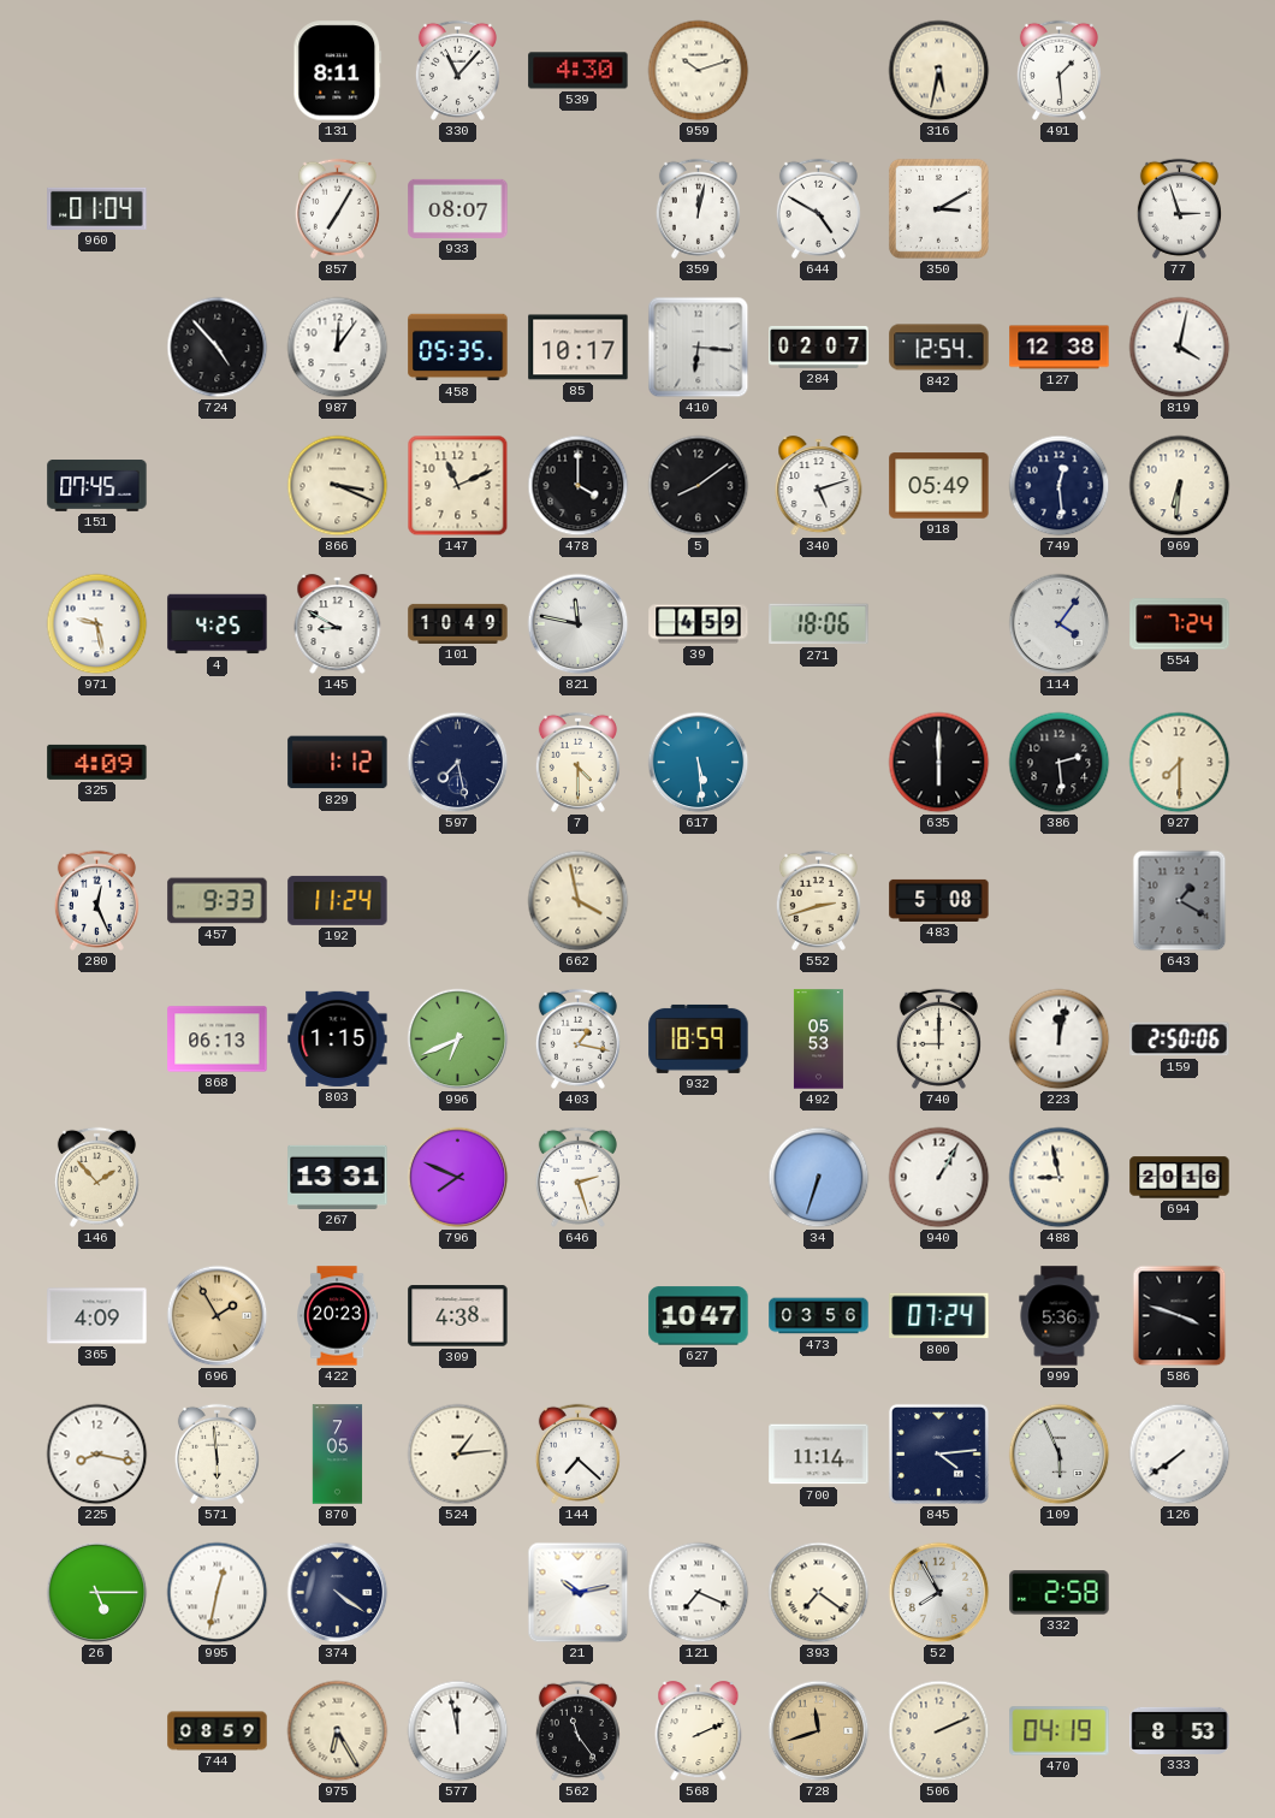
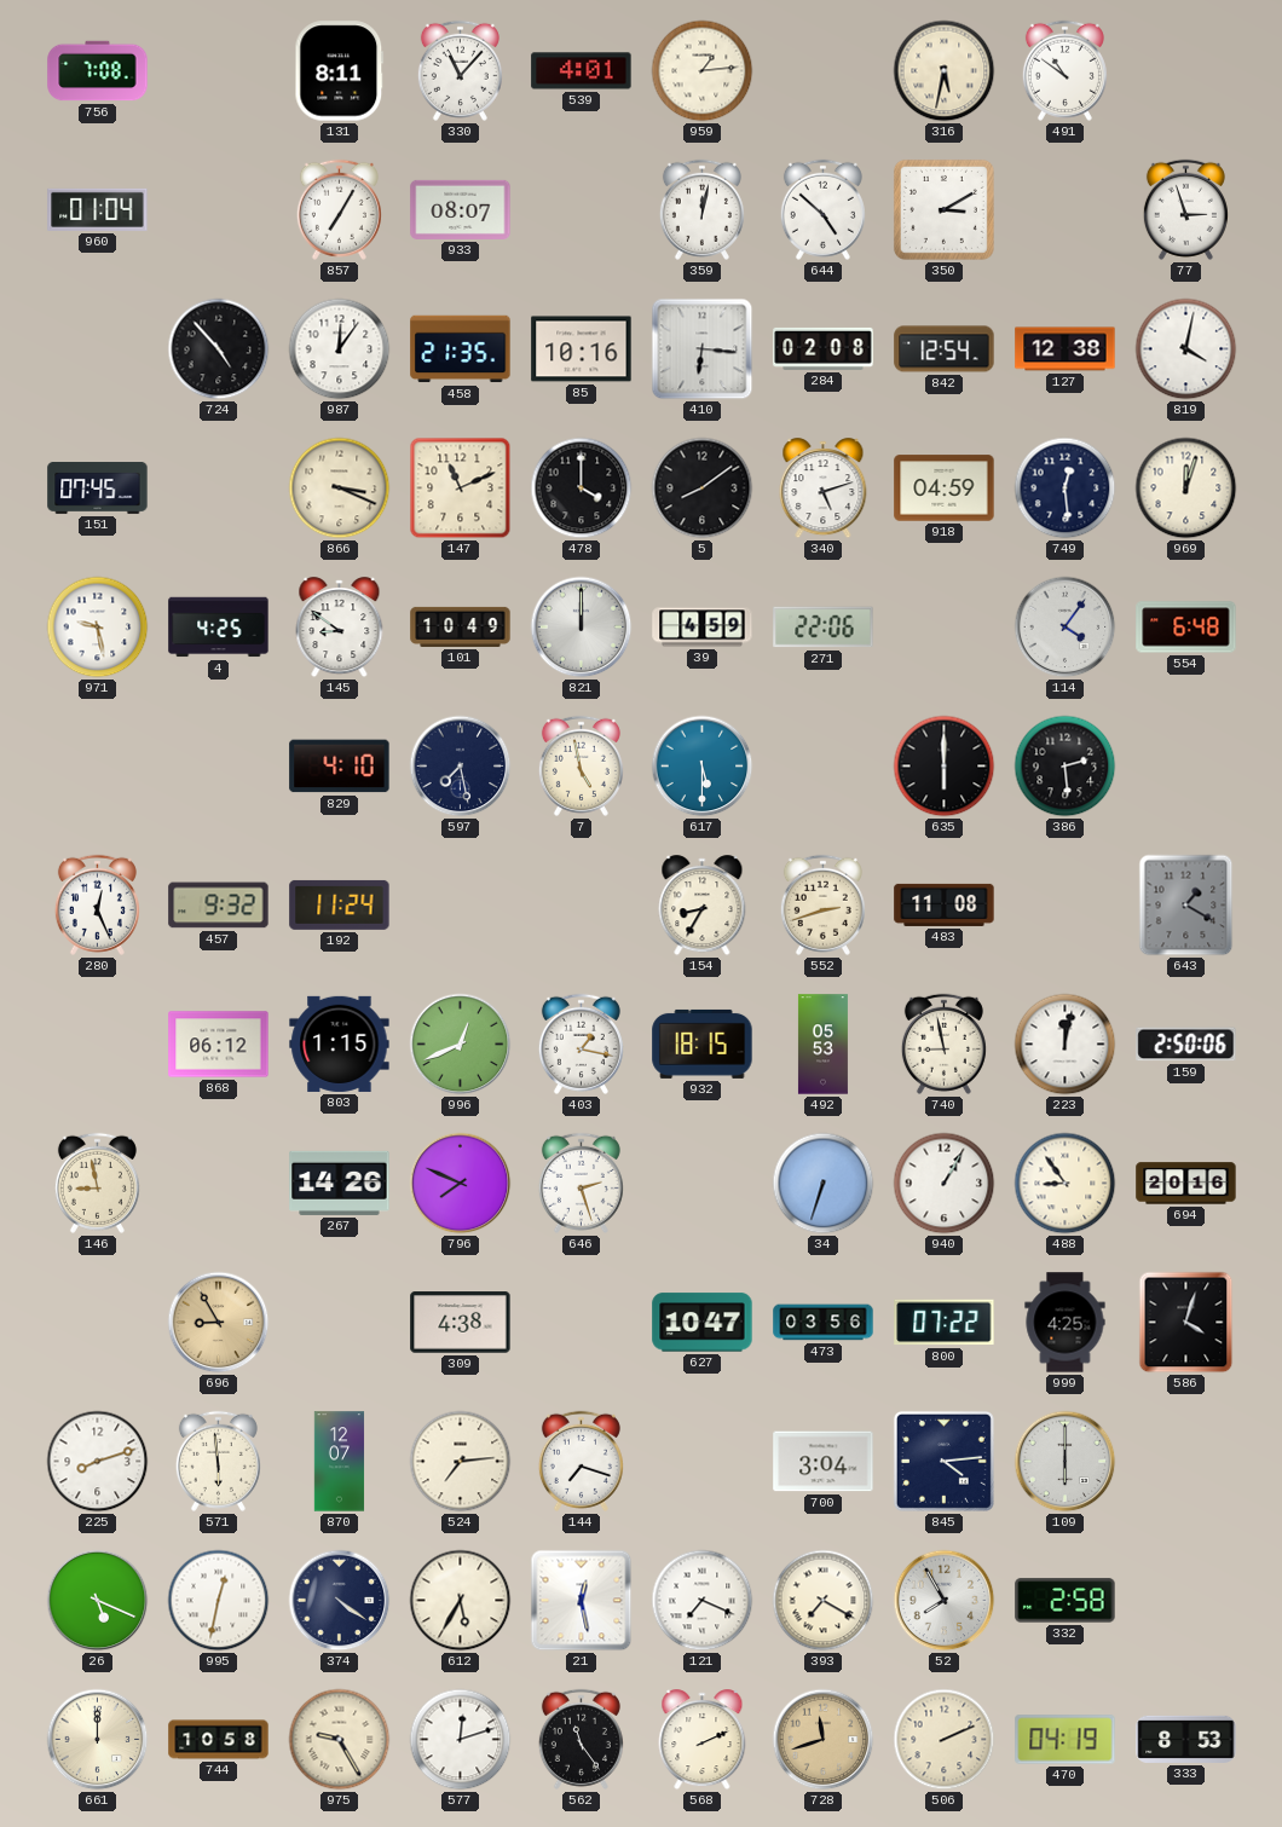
756: none -> 7:08 (98, 71)
539: 4:30 -> 4:01 (582, 71)
959: 10:12 -> 1:14 (703, 71)
491: 1:29 -> 10:51 (1064, 70)
644: 4:50 -> 4:52 (822, 209)
458: 05:35 -> 21:35 (461, 349)
85: 10:17 -> 10:16 (582, 349)
284: 02:07 -> 02:08 (824, 348)
918: 05:49 -> 04:59 (945, 488)
969: 6:31 -> 12:03 (1186, 488)
145: 8:50 -> 8:51 (340, 628)
821: 11:47 -> 12:00 (582, 628)
271: 18:06 -> 22:06 (824, 628)
554: 7:24 -> 6:48 (1186, 628)
325: 4:09 -> none (97, 762)
829: 1:12 -> 4:10 (340, 767)
7: 4:30 -> 4:58 (581, 765)
617: 5:29 -> 5:30 (703, 767)
927: 7:30 -> none (1180, 763)
457: 9:33 -> 9:32 (219, 906)
662: 3:58 -> none (579, 901)
154: none -> 8:35 (703, 906)
483: 5:08 -> 11:08 (945, 904)
868: 06:13 -> 06:12 (219, 1045)
996: 6:41 -> 12:41 (461, 1045)
932: 18:59 -> 18:15 (703, 1043)
740: 9:00 -> 8:58 (943, 1043)
146: 1:53 -> 8:58 (97, 1183)
267: 13:31 -> 14:26 (340, 1183)
488: 8:58 -> 8:54 (1066, 1184)
365: 4:09 -> none (97, 1316)
696: 1:55 -> 8:55 (219, 1323)
422: 20:23 -> none (338, 1316)
800: 07:24 -> 07:22 (945, 1323)
999: 5:36 -> 4:25 (1066, 1323)
586: 3:48 -> 4:03 (1186, 1323)
225: 8:17 -> 8:12 (98, 1462)
870: 7:05 -> 12:07 (340, 1462)
524: 1:14 -> 7:14 (461, 1462)
144: 7:22 -> 7:18 (581, 1461)
700: 11:14 -> 3:04 (824, 1462)
109: 5:56 -> 6:00 (1066, 1462)
126: 7:39 -> none (1180, 1455)
26: 5:15 -> 5:19 (98, 1601)
612: none -> 5:35 (461, 1601)
21: 10:13 -> 12:28 (582, 1601)
393: 7:21 -> 7:20 (824, 1601)
661: none -> 12:00 (98, 1740)
744: 08:59 -> 10:58 (219, 1740)
975: 6:25 -> 9:25 (340, 1740)
577: 11:58 -> 12:12 (461, 1740)
